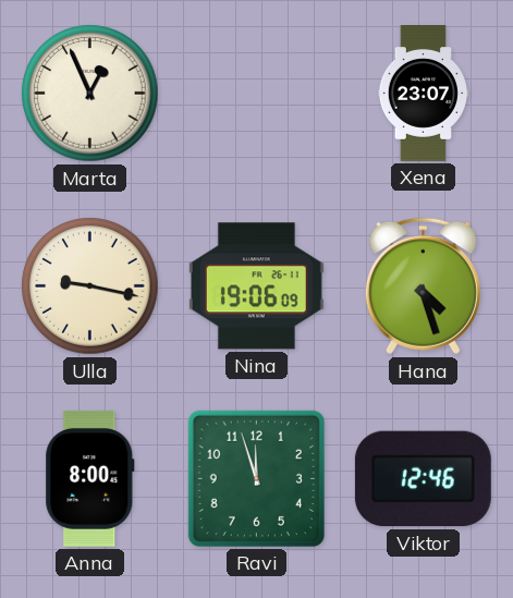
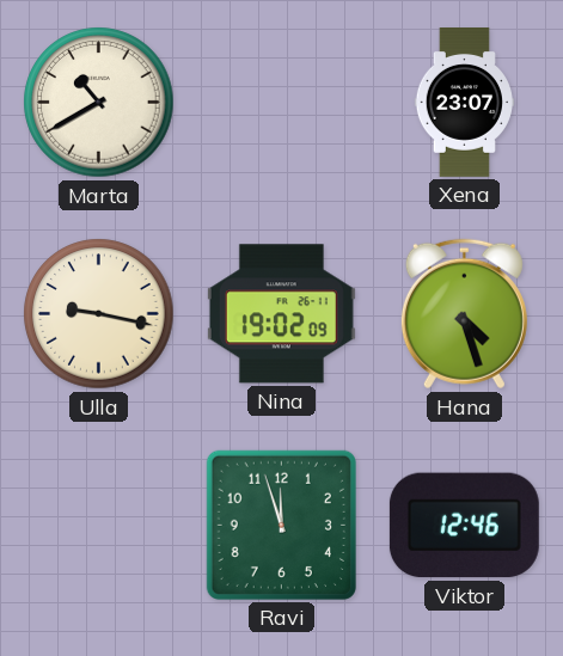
Marta: 12:56 -> 10:40 (99, 103)
Nina: 19:06 -> 19:02 (281, 314)
Anna: 8:00 -> none (90, 478)
